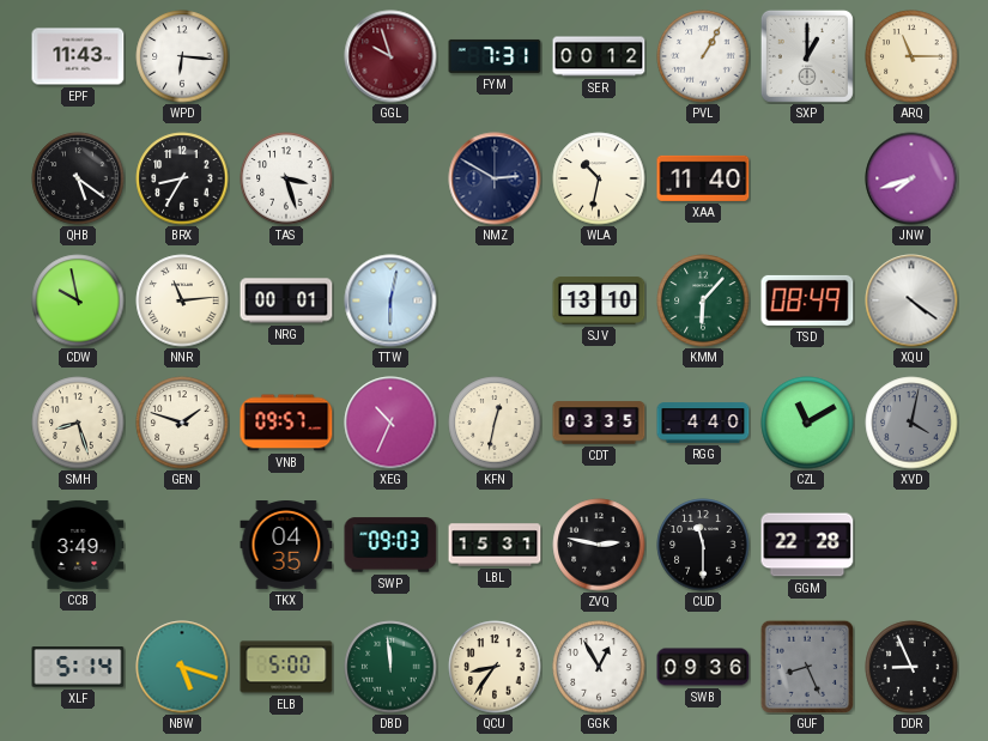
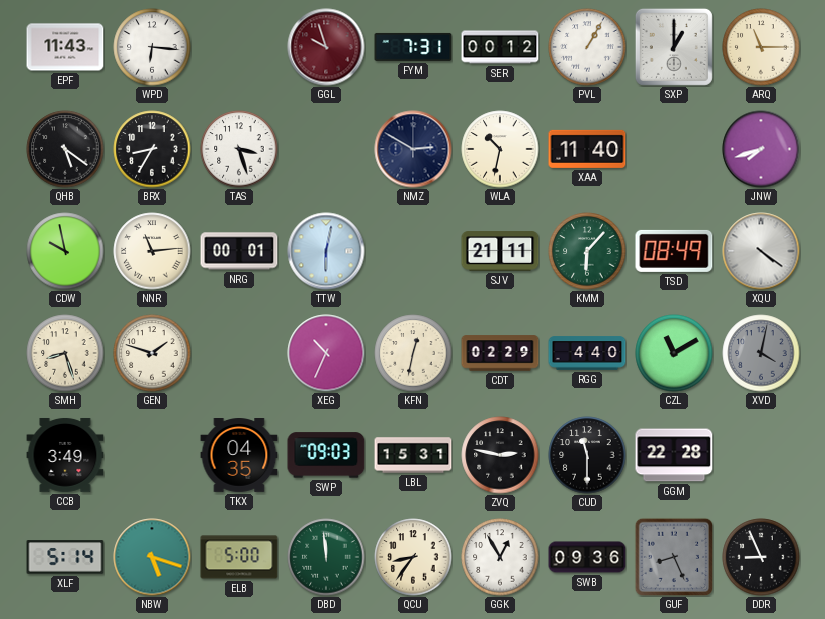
SJV: 13:10 -> 21:11 (500, 251)
VNB: 09:57 -> none (286, 423)
CDT: 03:35 -> 02:29 (500, 353)
